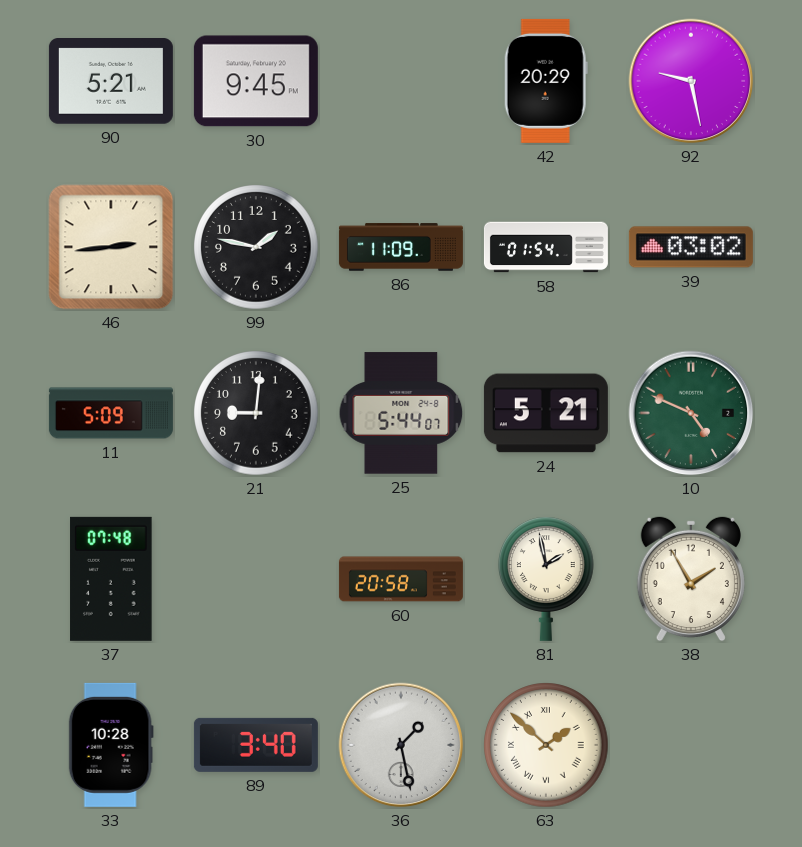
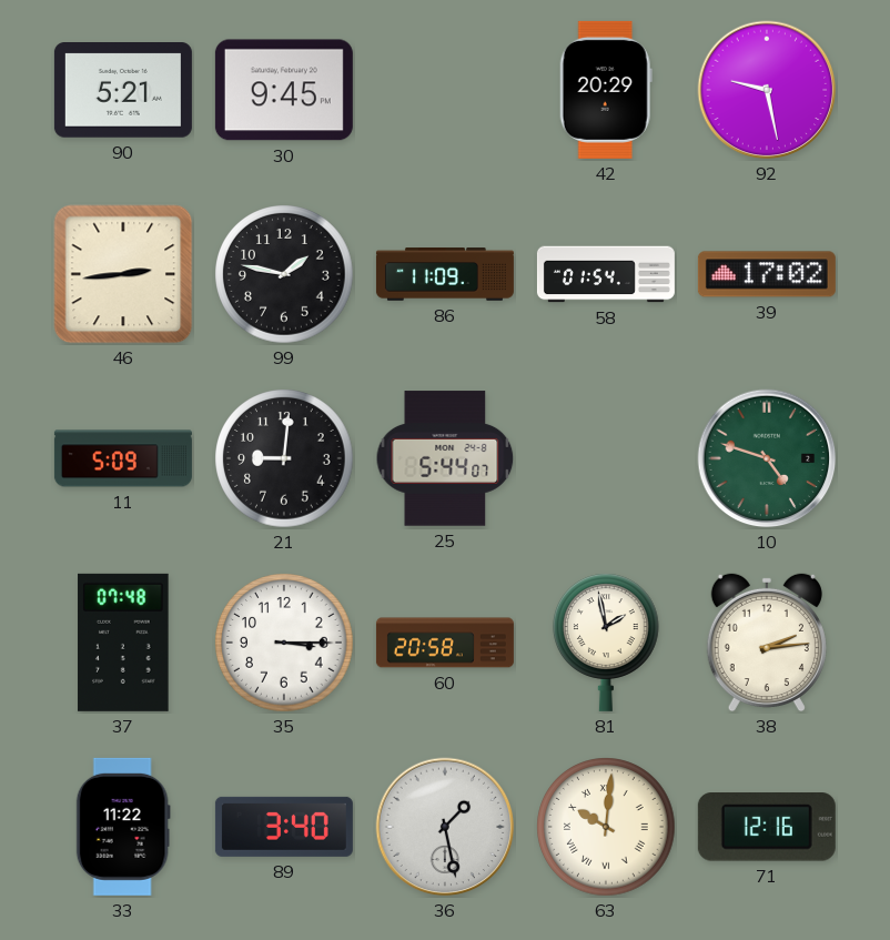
39: 03:02 -> 17:02 (767, 274)
24: 5:21 -> none (546, 413)
10: 4:49 -> 4:48 (767, 458)
35: none -> 3:15 (284, 643)
38: 1:55 -> 2:14 (767, 643)
33: 10:28 -> 11:22 (123, 827)
63: 1:52 -> 10:01 (606, 827)
71: none -> 12:16 (767, 827)
